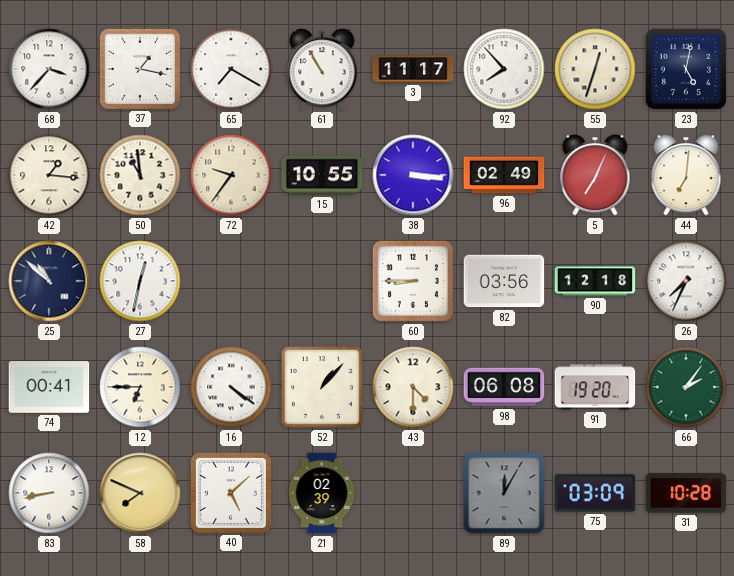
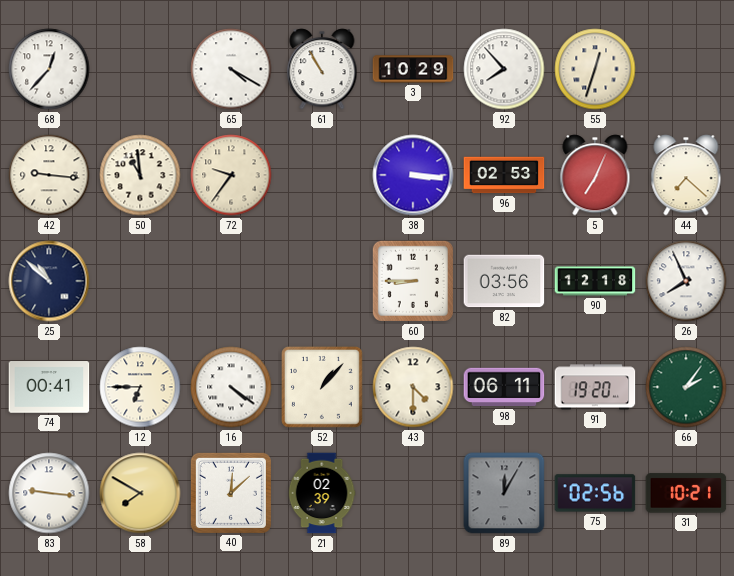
68: 3:37 -> 12:37 (49, 69)
37: 1:17 -> none (140, 69)
65: 7:20 -> 4:20 (231, 69)
3: 11:17 -> 10:29 (413, 69)
23: 5:02 -> none (686, 69)
42: 1:16 -> 9:16 (49, 175)
15: 10:55 -> none (322, 175)
96: 02:49 -> 02:53 (504, 175)
44: 7:01 -> 7:22 (686, 175)
27: 12:32 -> none (140, 281)
26: 7:34 -> 7:56 (686, 281)
98: 06:08 -> 06:11 (504, 387)
83: 8:43 -> 9:16 (49, 493)
58: 7:49 -> 7:50 (140, 493)
40: 5:08 -> 12:08 (231, 493)
75: 03:09 -> 02:56 (595, 493)
31: 10:28 -> 10:21 (686, 493)
